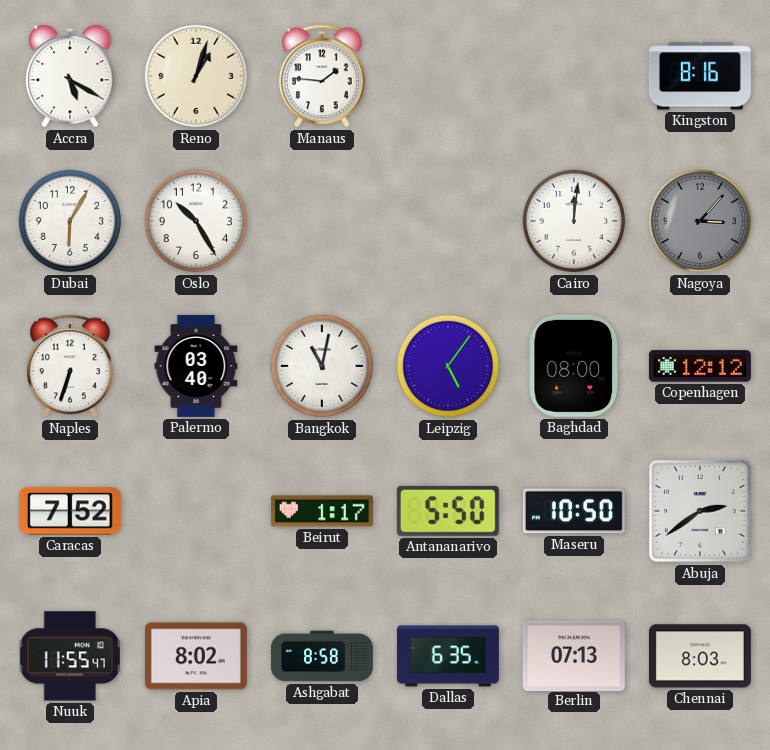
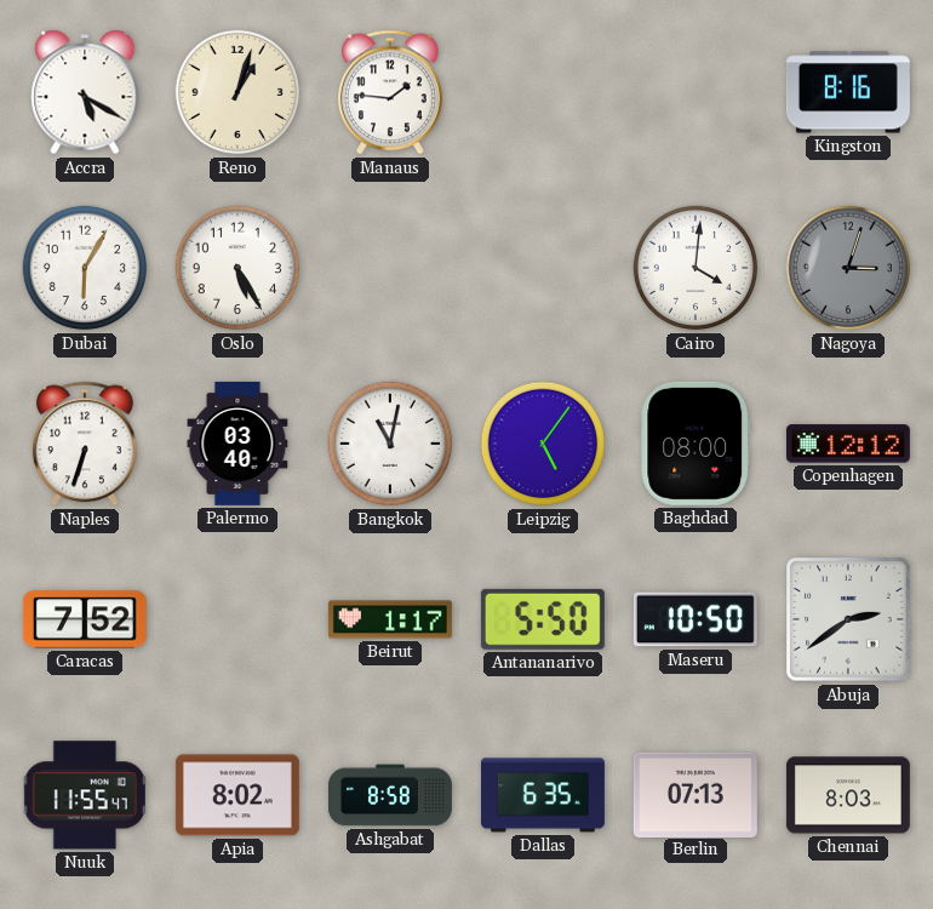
Oslo: 10:25 -> 5:25 (237, 268)
Cairo: 12:01 -> 4:01 (696, 268)
Nagoya: 3:07 -> 3:03 (848, 268)
